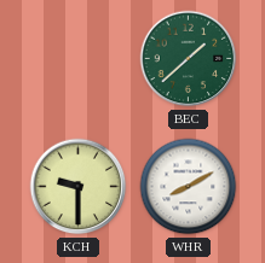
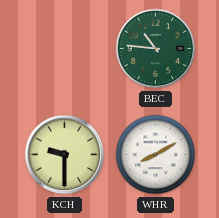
BEC: 1:38 -> 10:46 (156, 49)
